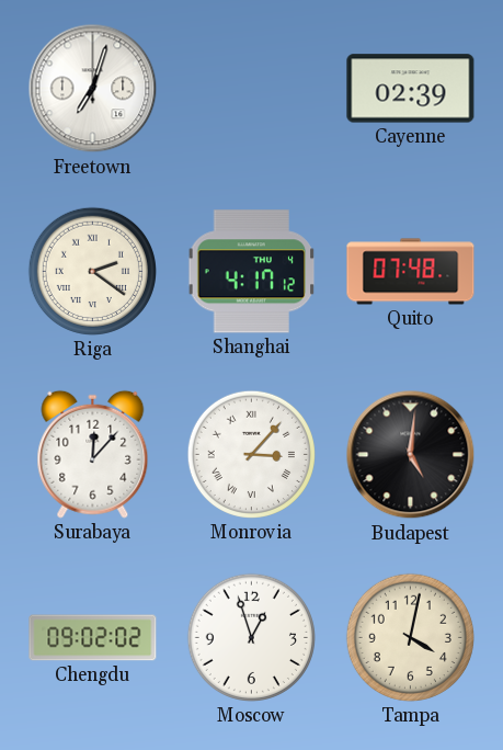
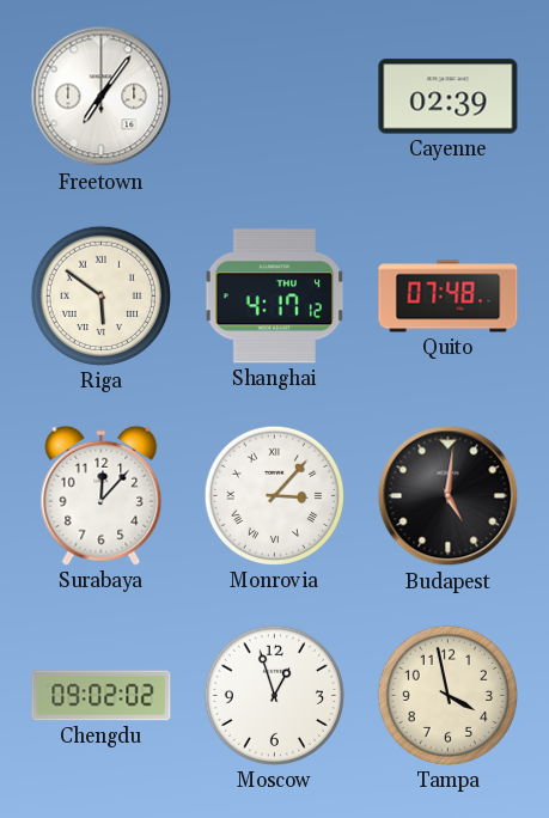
Freetown: 7:03 -> 7:06 (102, 97)
Riga: 2:21 -> 5:51 (100, 295)
Tampa: 4:02 -> 3:58 (447, 695)
